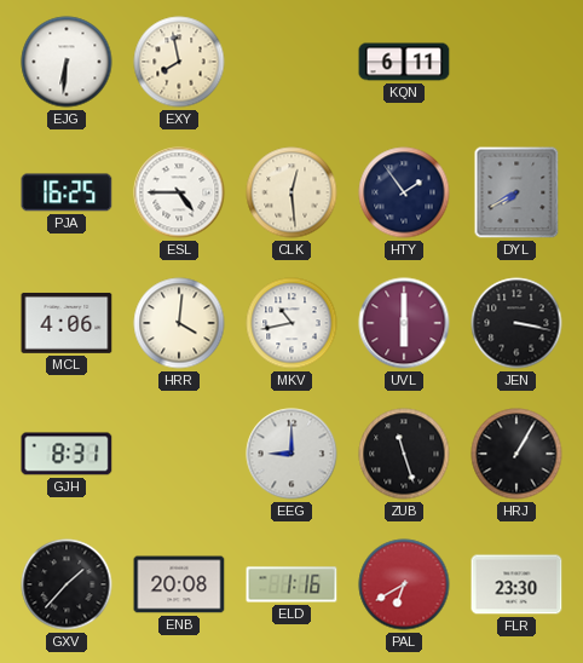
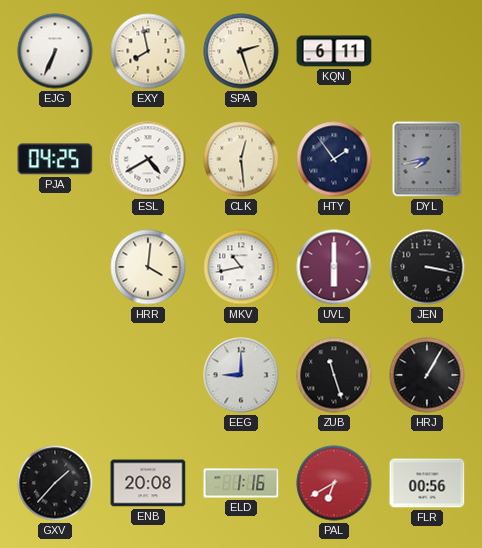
EJG: 6:31 -> 6:34 (55, 51)
SPA: none -> 2:27 (241, 51)
PJA: 16:25 -> 04:25 (55, 159)
ESL: 4:45 -> 4:40 (148, 159)
DYL: 7:40 -> 7:43 (427, 159)
MCL: 4:06 -> none (67, 323)
GJH: 8:31 -> none (67, 454)
FLR: 23:30 -> 00:56 (427, 483)
